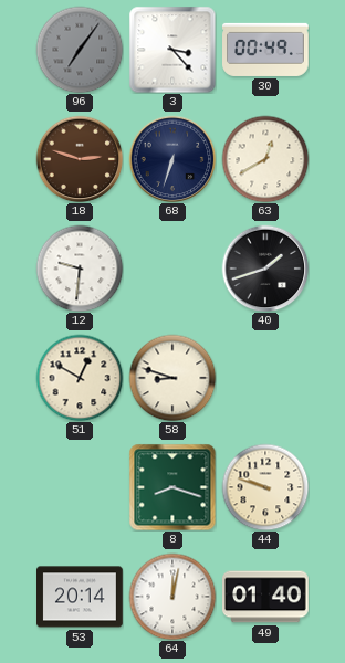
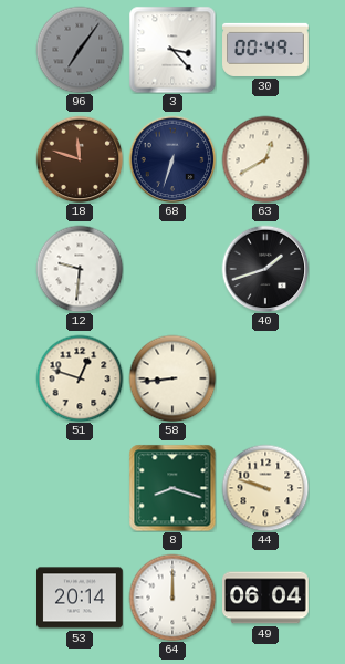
18: 2:48 -> 11:48 (80, 159)
51: 12:50 -> 12:48 (80, 378)
58: 8:48 -> 8:44 (172, 378)
64: 12:02 -> 12:00 (172, 598)
49: 01:40 -> 06:04 (266, 598)
